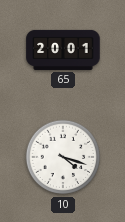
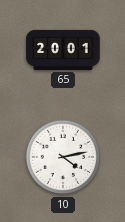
10: 4:18 -> 4:13 (63, 157)
